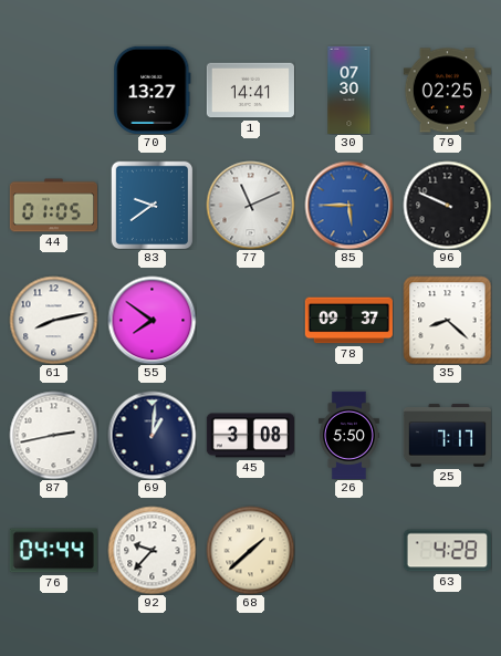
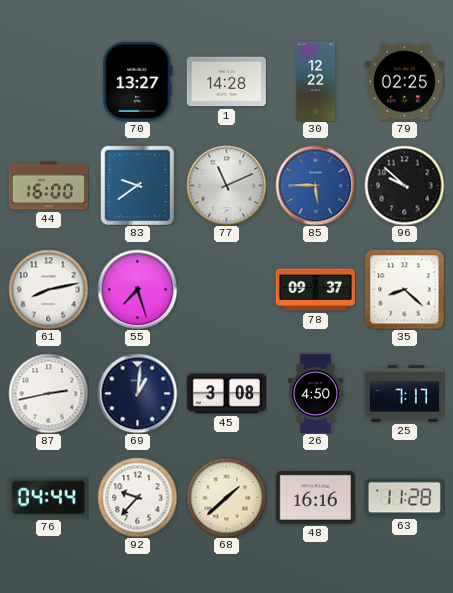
1: 14:41 -> 14:28 (226, 82)
30: 07:30 -> 12:22 (316, 81)
44: 01:05 -> 16:00 (48, 186)
96: 9:49 -> 9:52 (404, 185)
55: 7:51 -> 7:27 (137, 289)
26: 5:50 -> 4:50 (315, 393)
48: none -> 16:16 (315, 497)
63: 4:28 -> 11:28 (404, 498)
